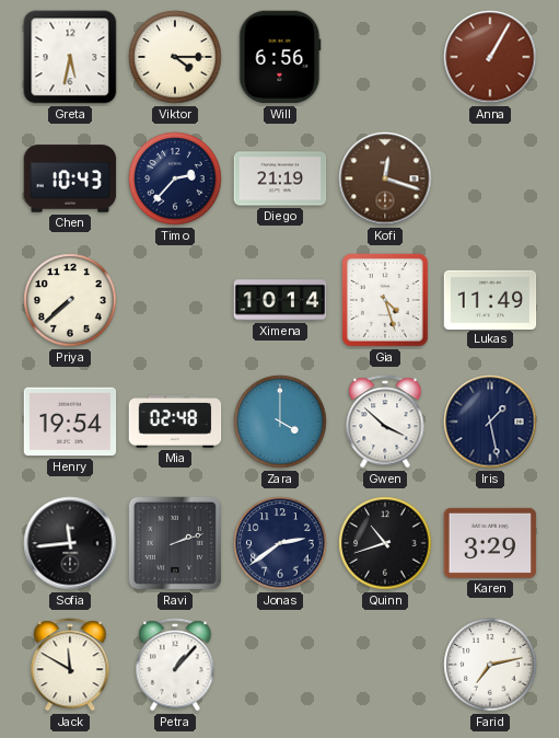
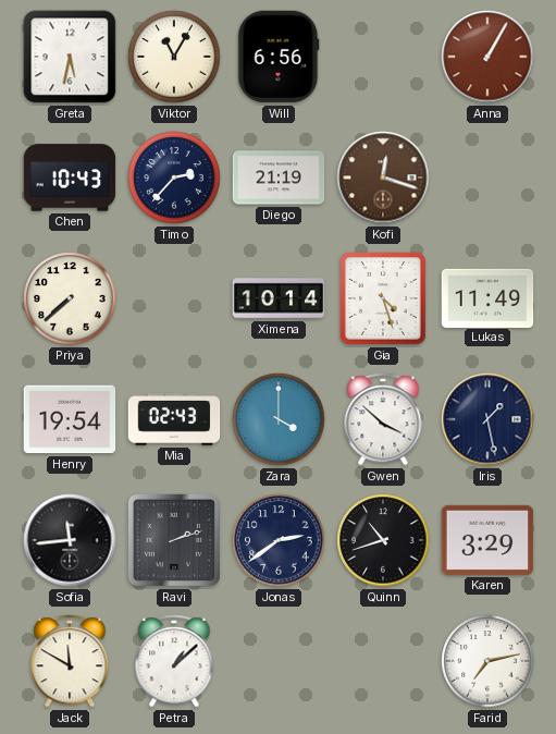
Viktor: 4:15 -> 11:05 (174, 57)
Mia: 02:48 -> 02:43 (174, 419)
Petra: 1:07 -> 1:08 (174, 661)
